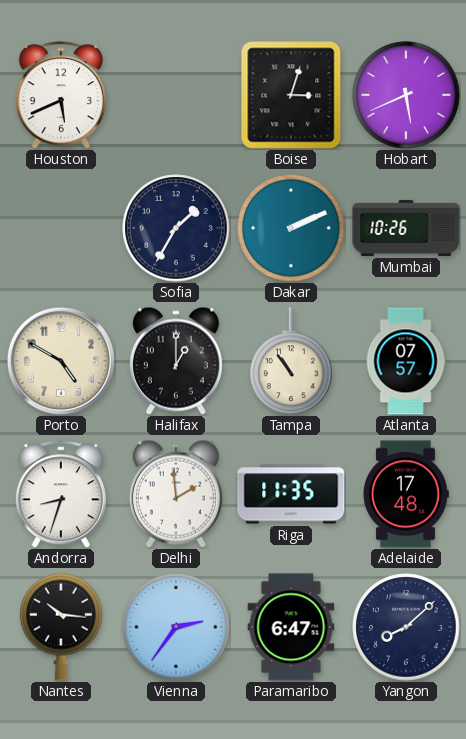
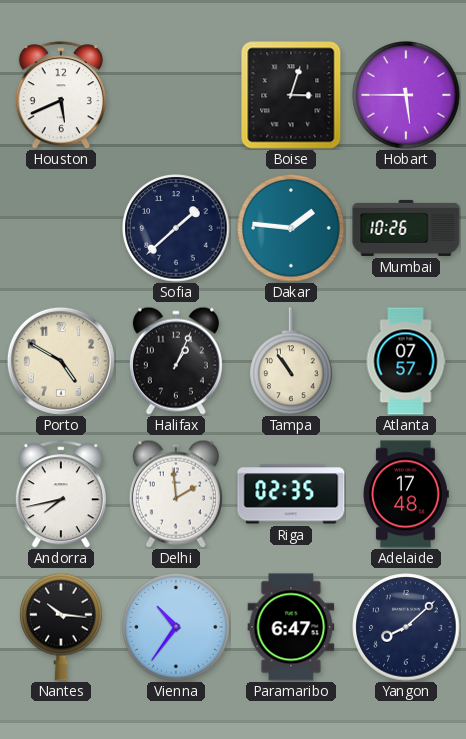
Hobart: 5:41 -> 5:45 (406, 95)
Sofia: 1:35 -> 1:38 (176, 228)
Dakar: 2:11 -> 1:46 (291, 228)
Halifax: 1:00 -> 1:04 (176, 361)
Andorra: 8:33 -> 7:43 (61, 494)
Riga: 11:35 -> 02:35 (291, 494)
Vienna: 2:36 -> 10:36 (176, 627)
